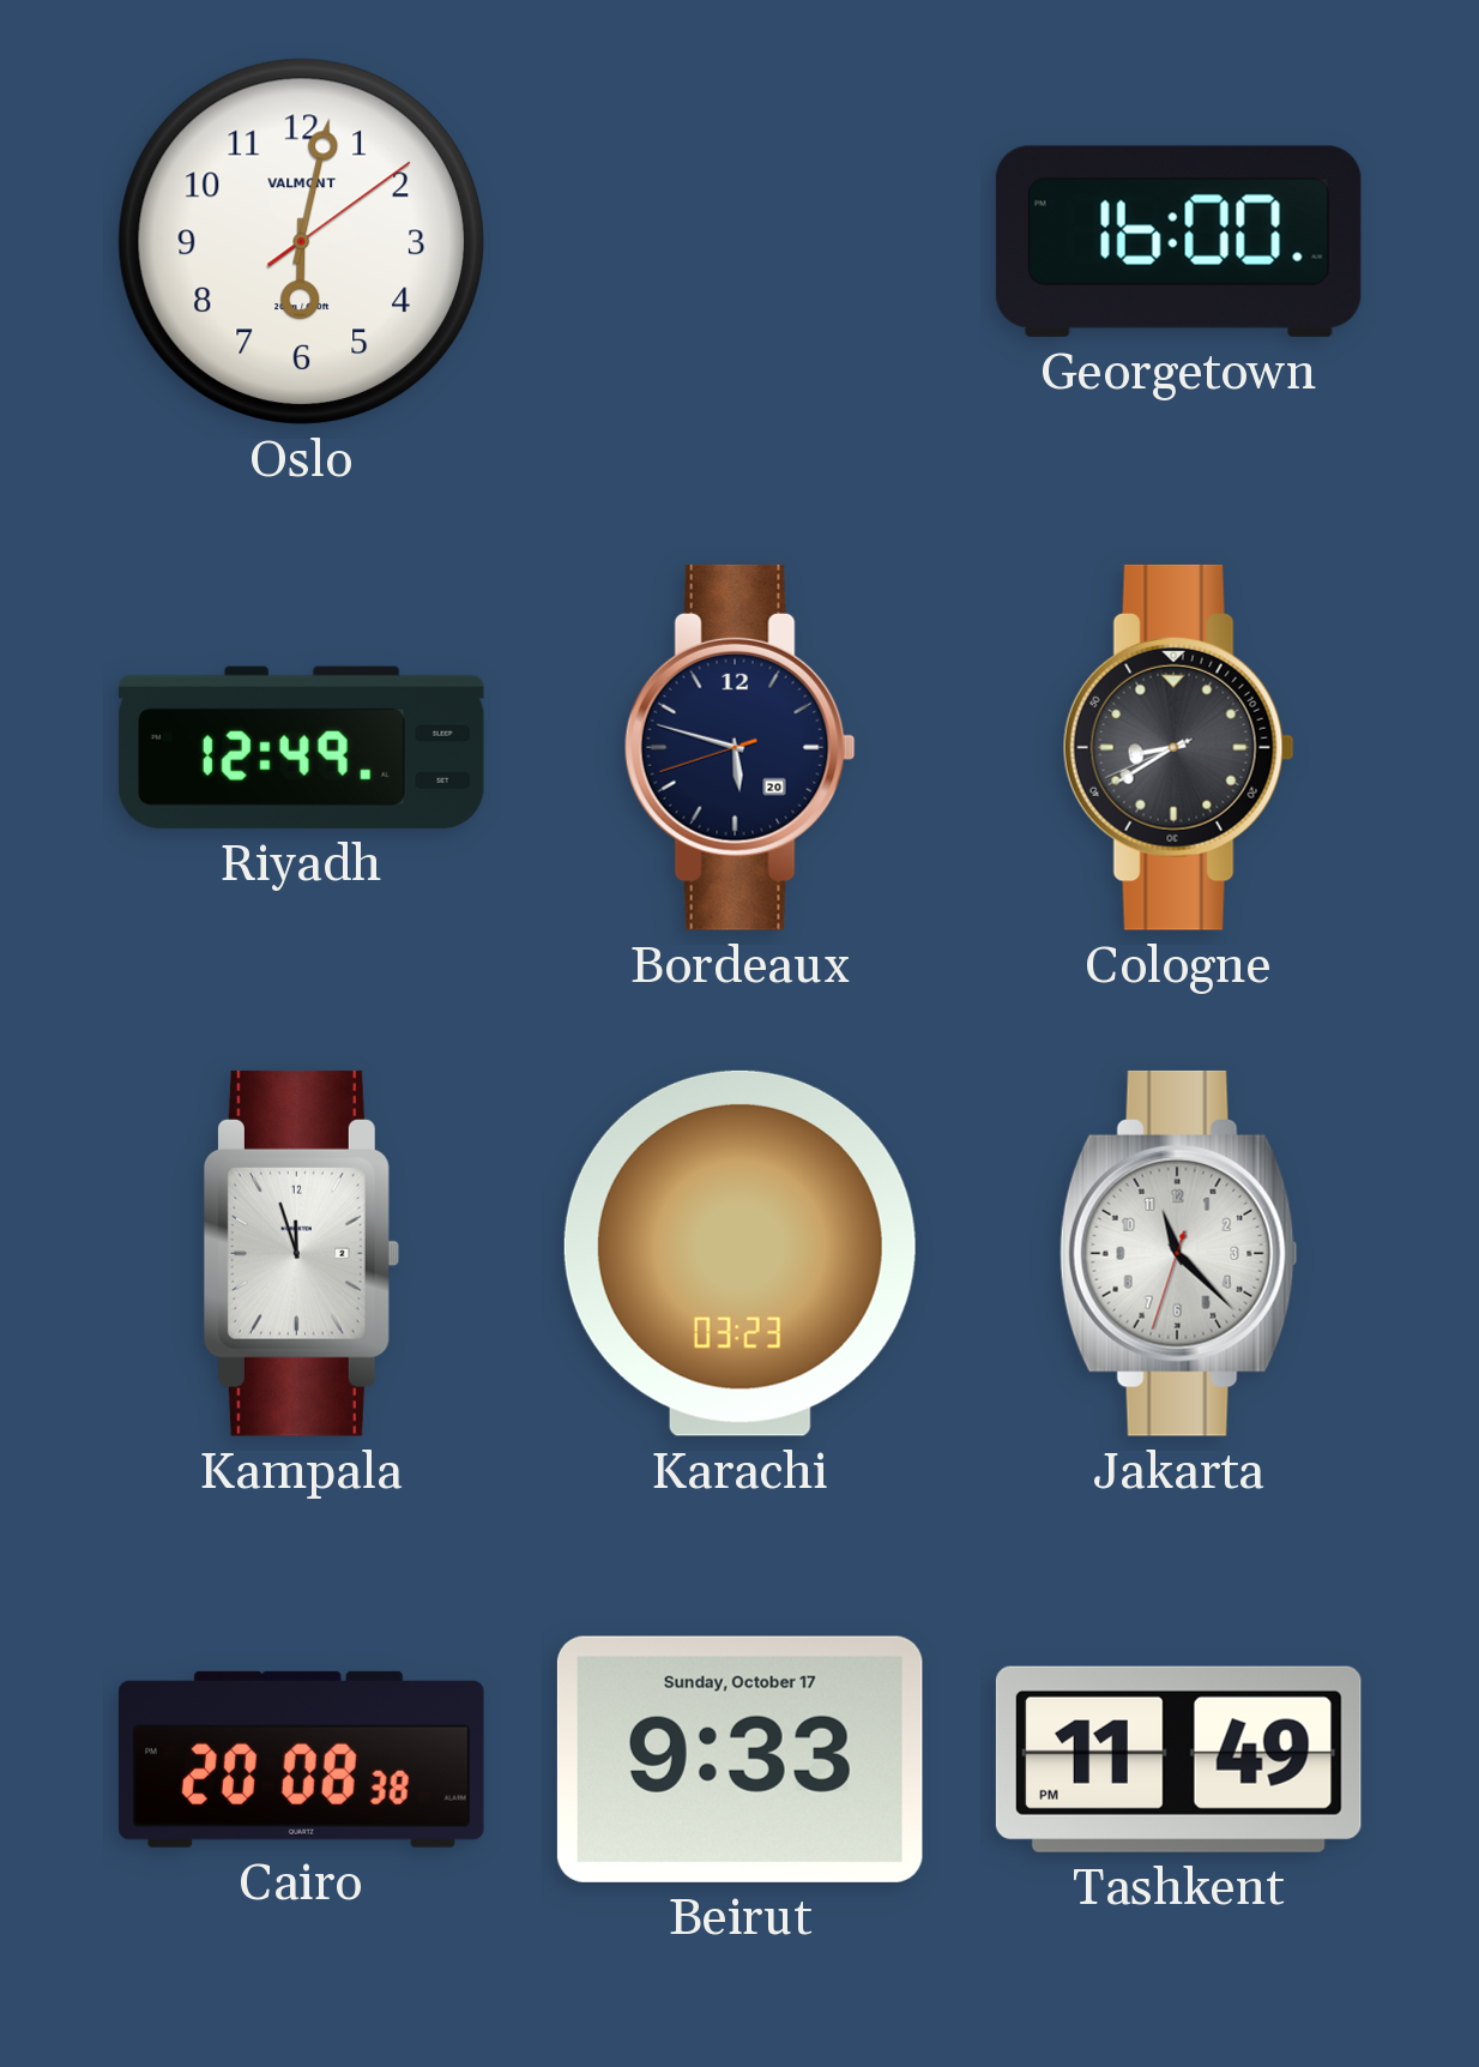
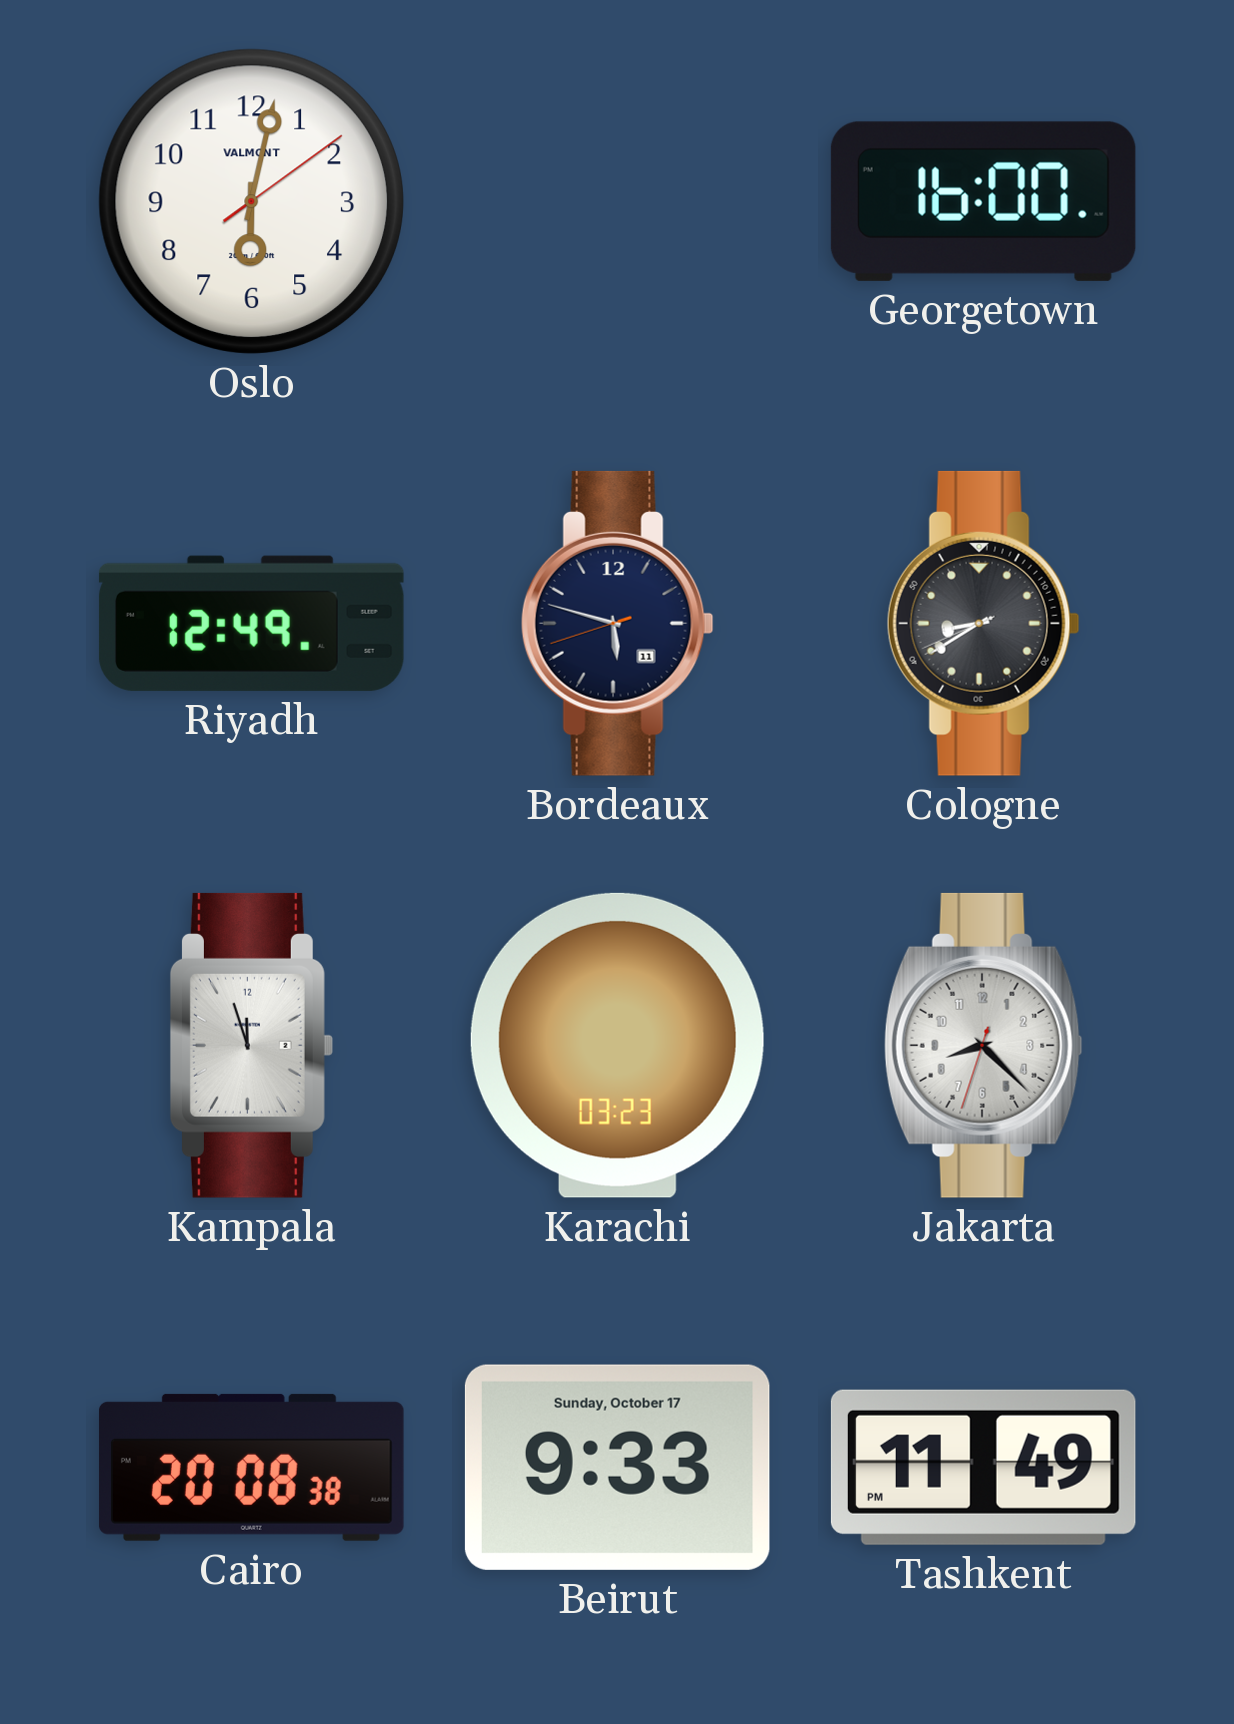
Bordeaux date: 20 -> 11 (617, 623)
Jakarta: 11:22 -> 8:22 (983, 1045)
